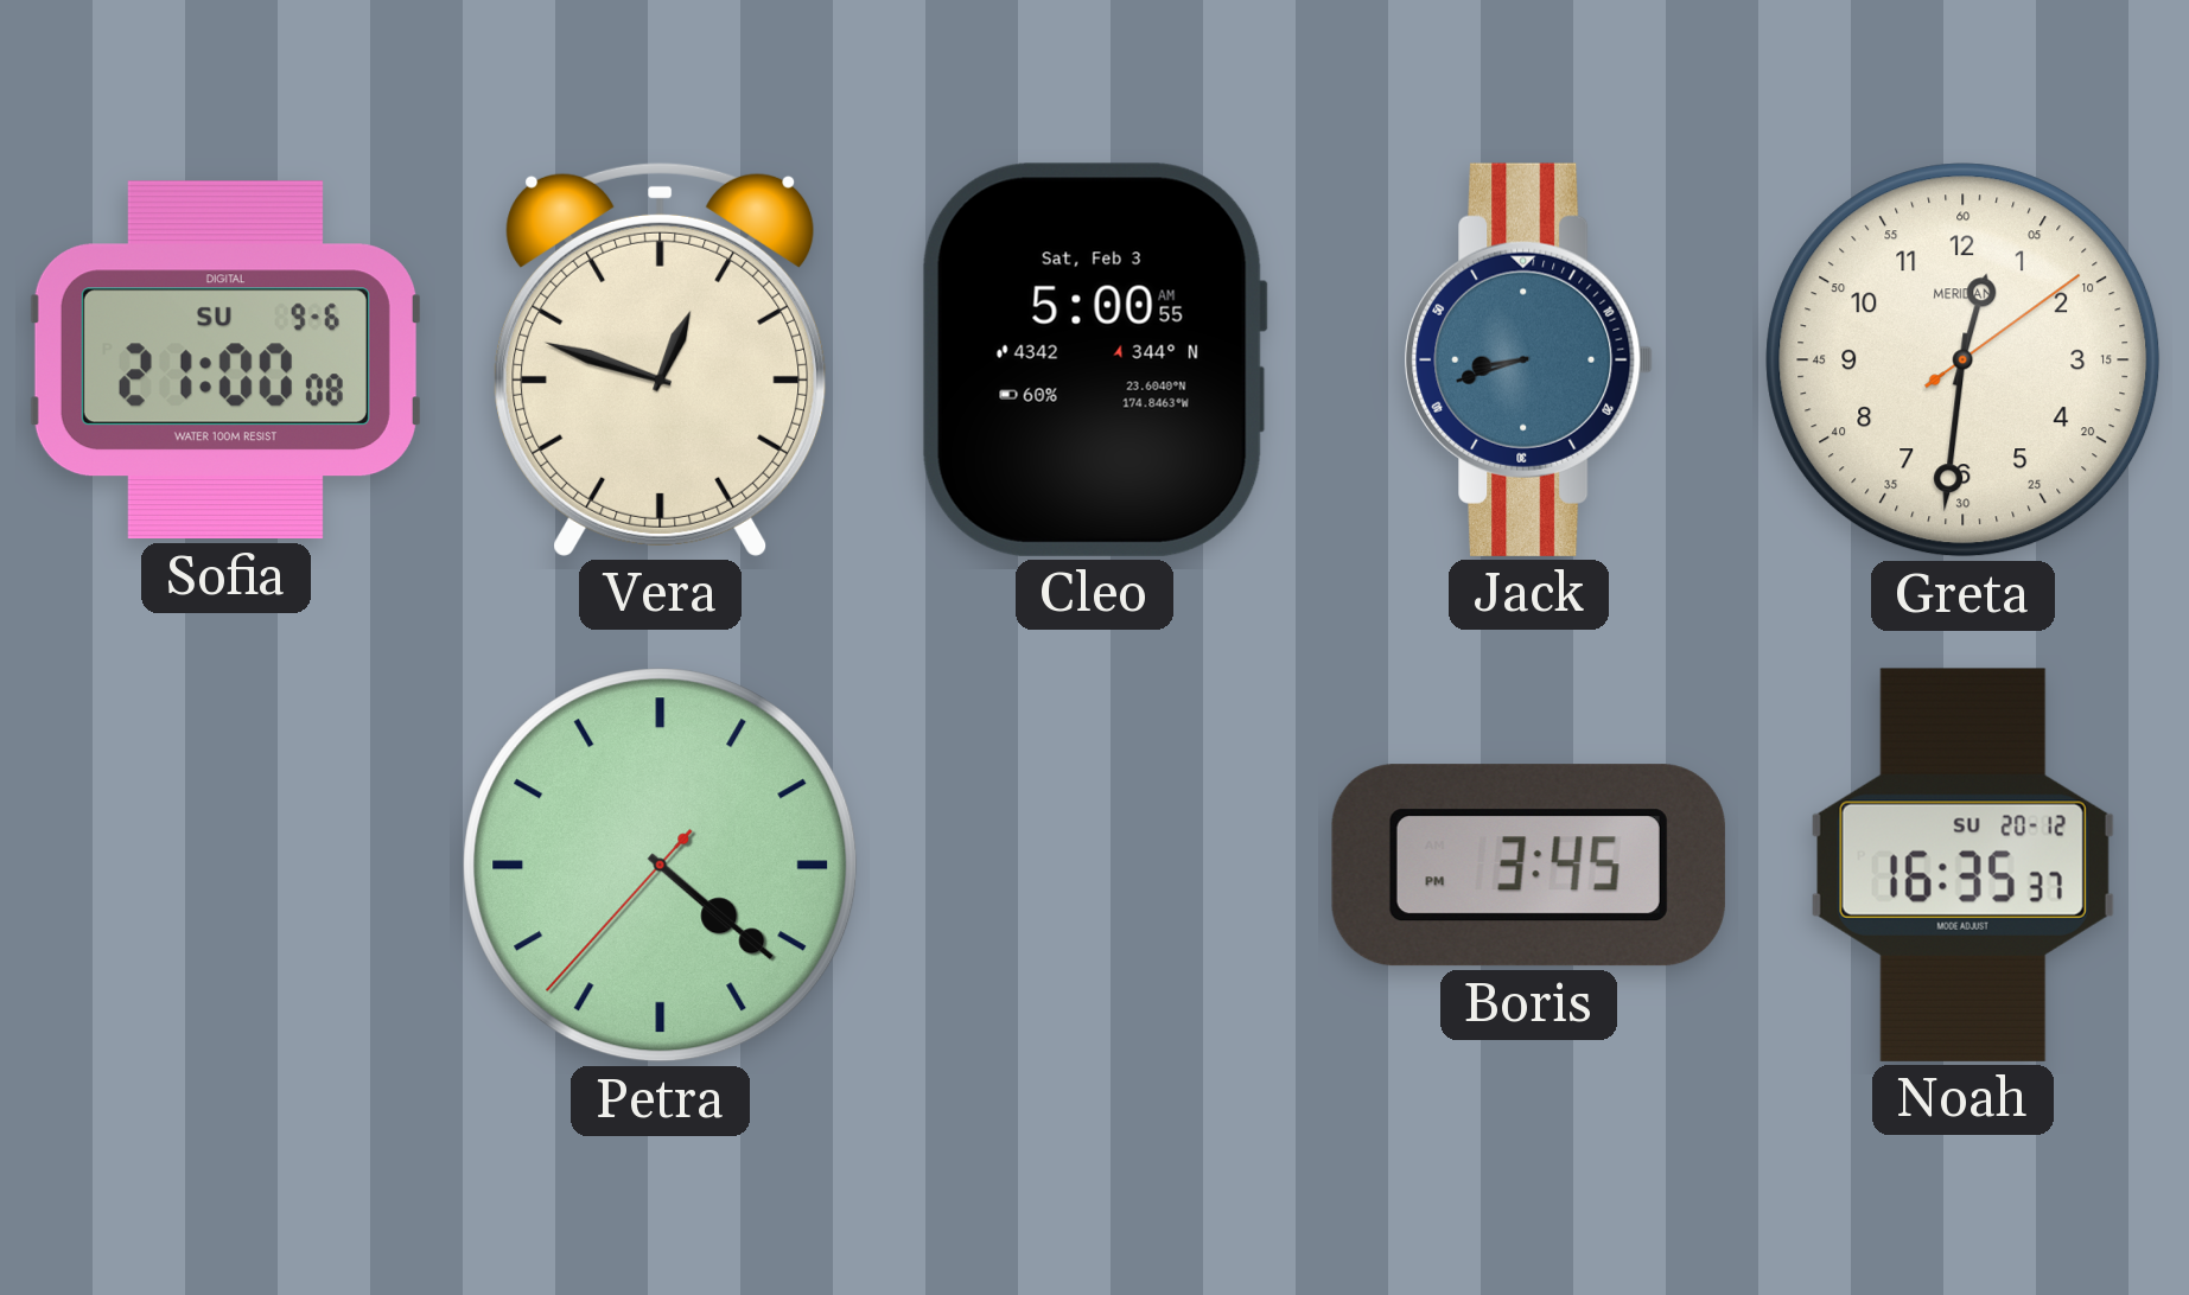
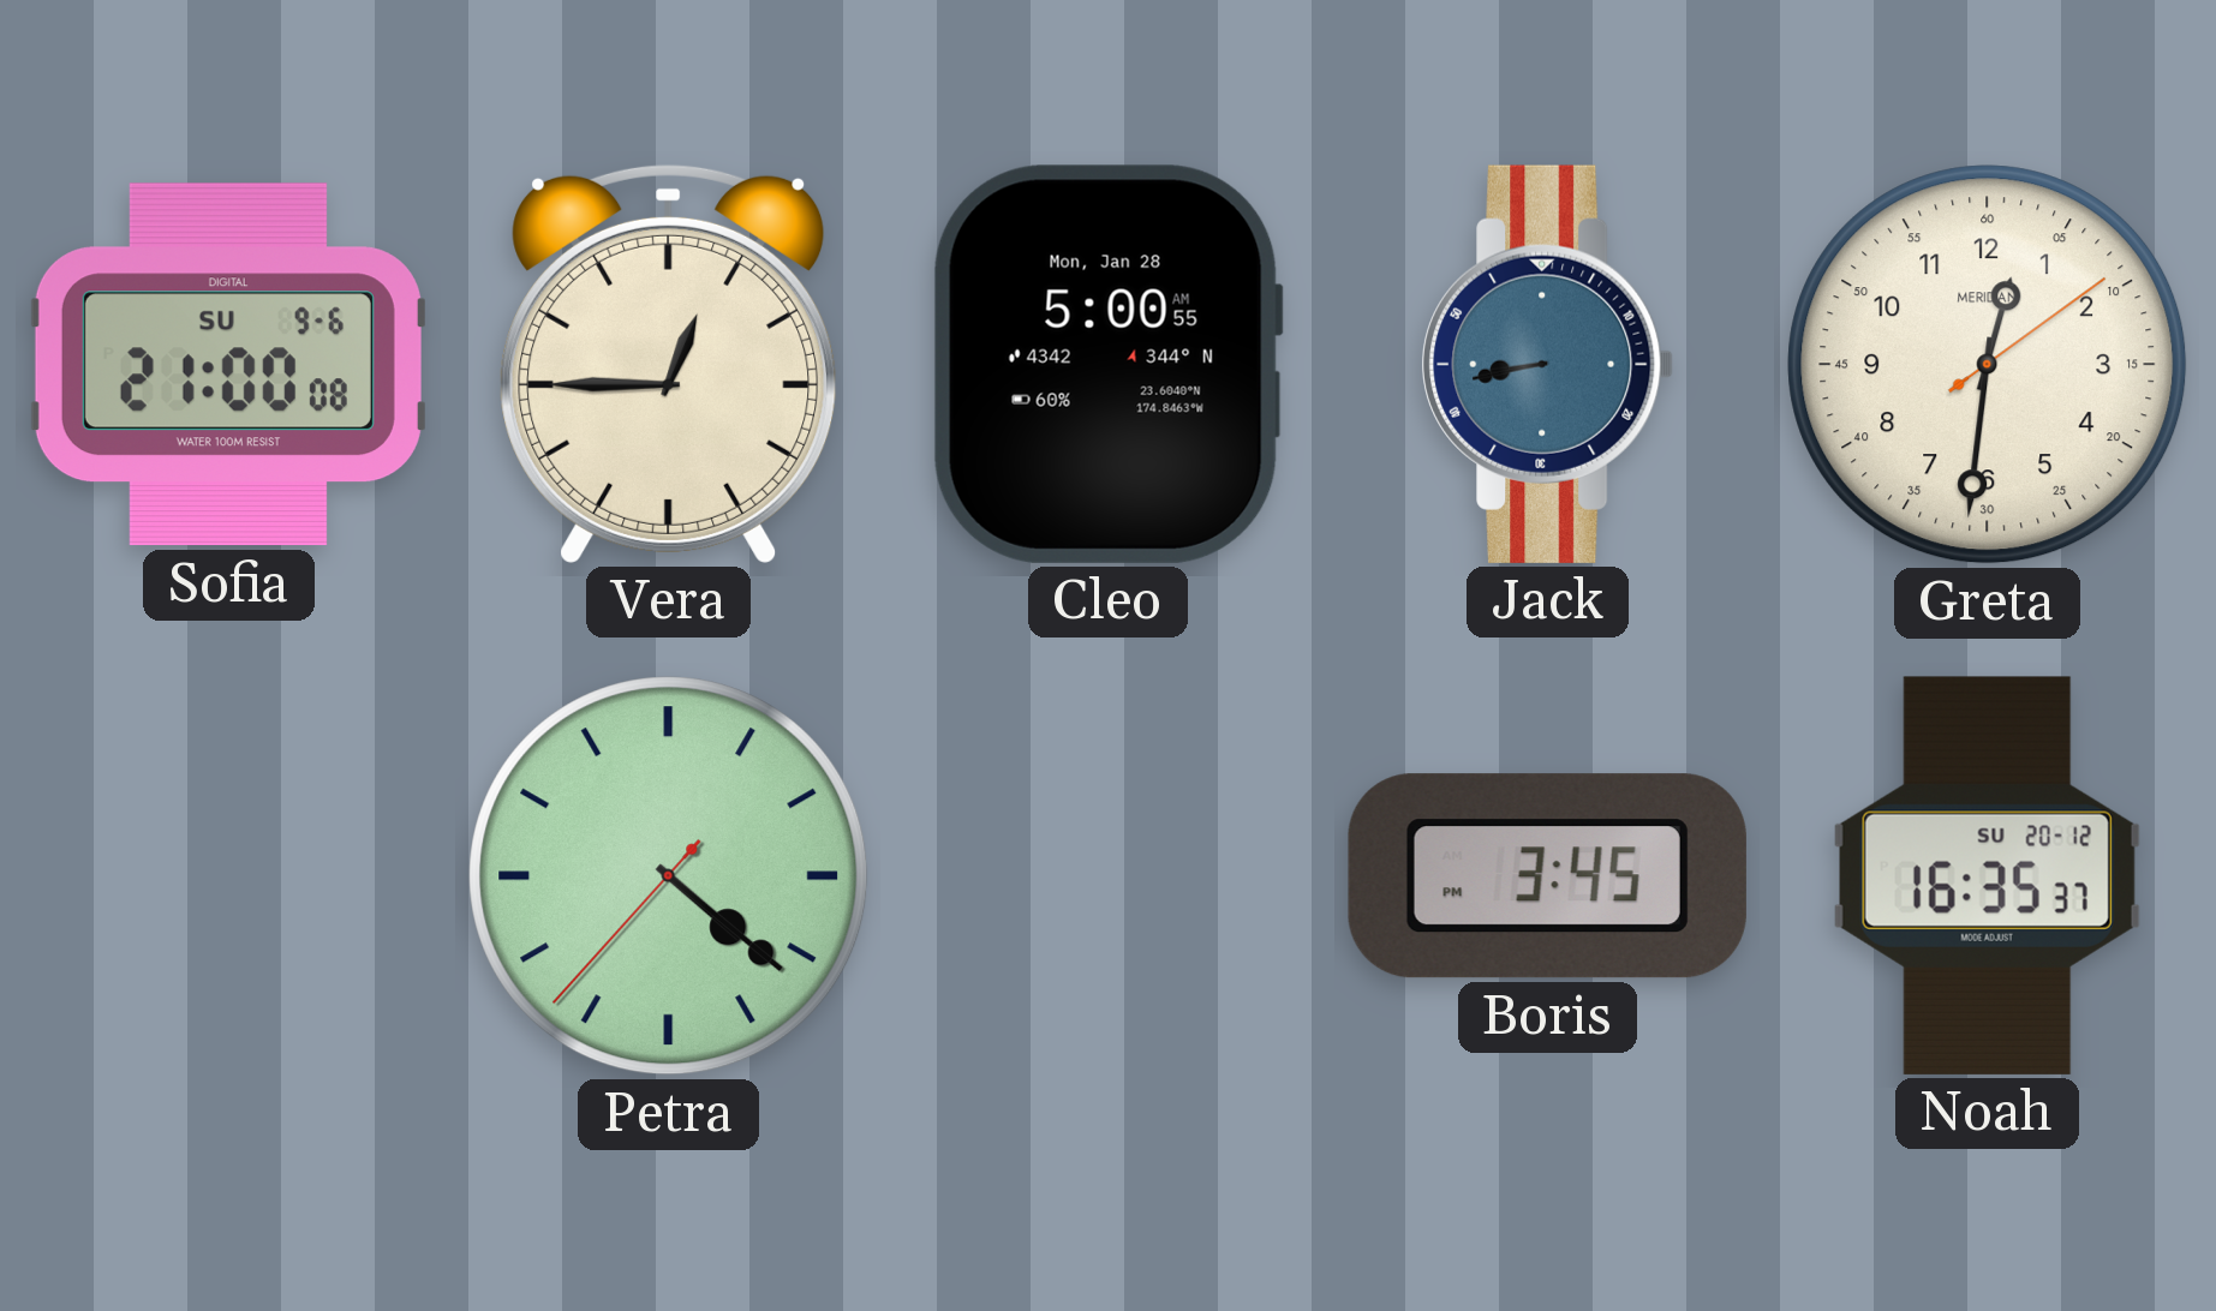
Vera: 12:48 -> 12:45 (669, 364)
Cleo date: Sat, Feb 3 -> Mon, Jan 28 (1107, 364)
Jack: 8:42 -> 8:43 (1548, 364)
